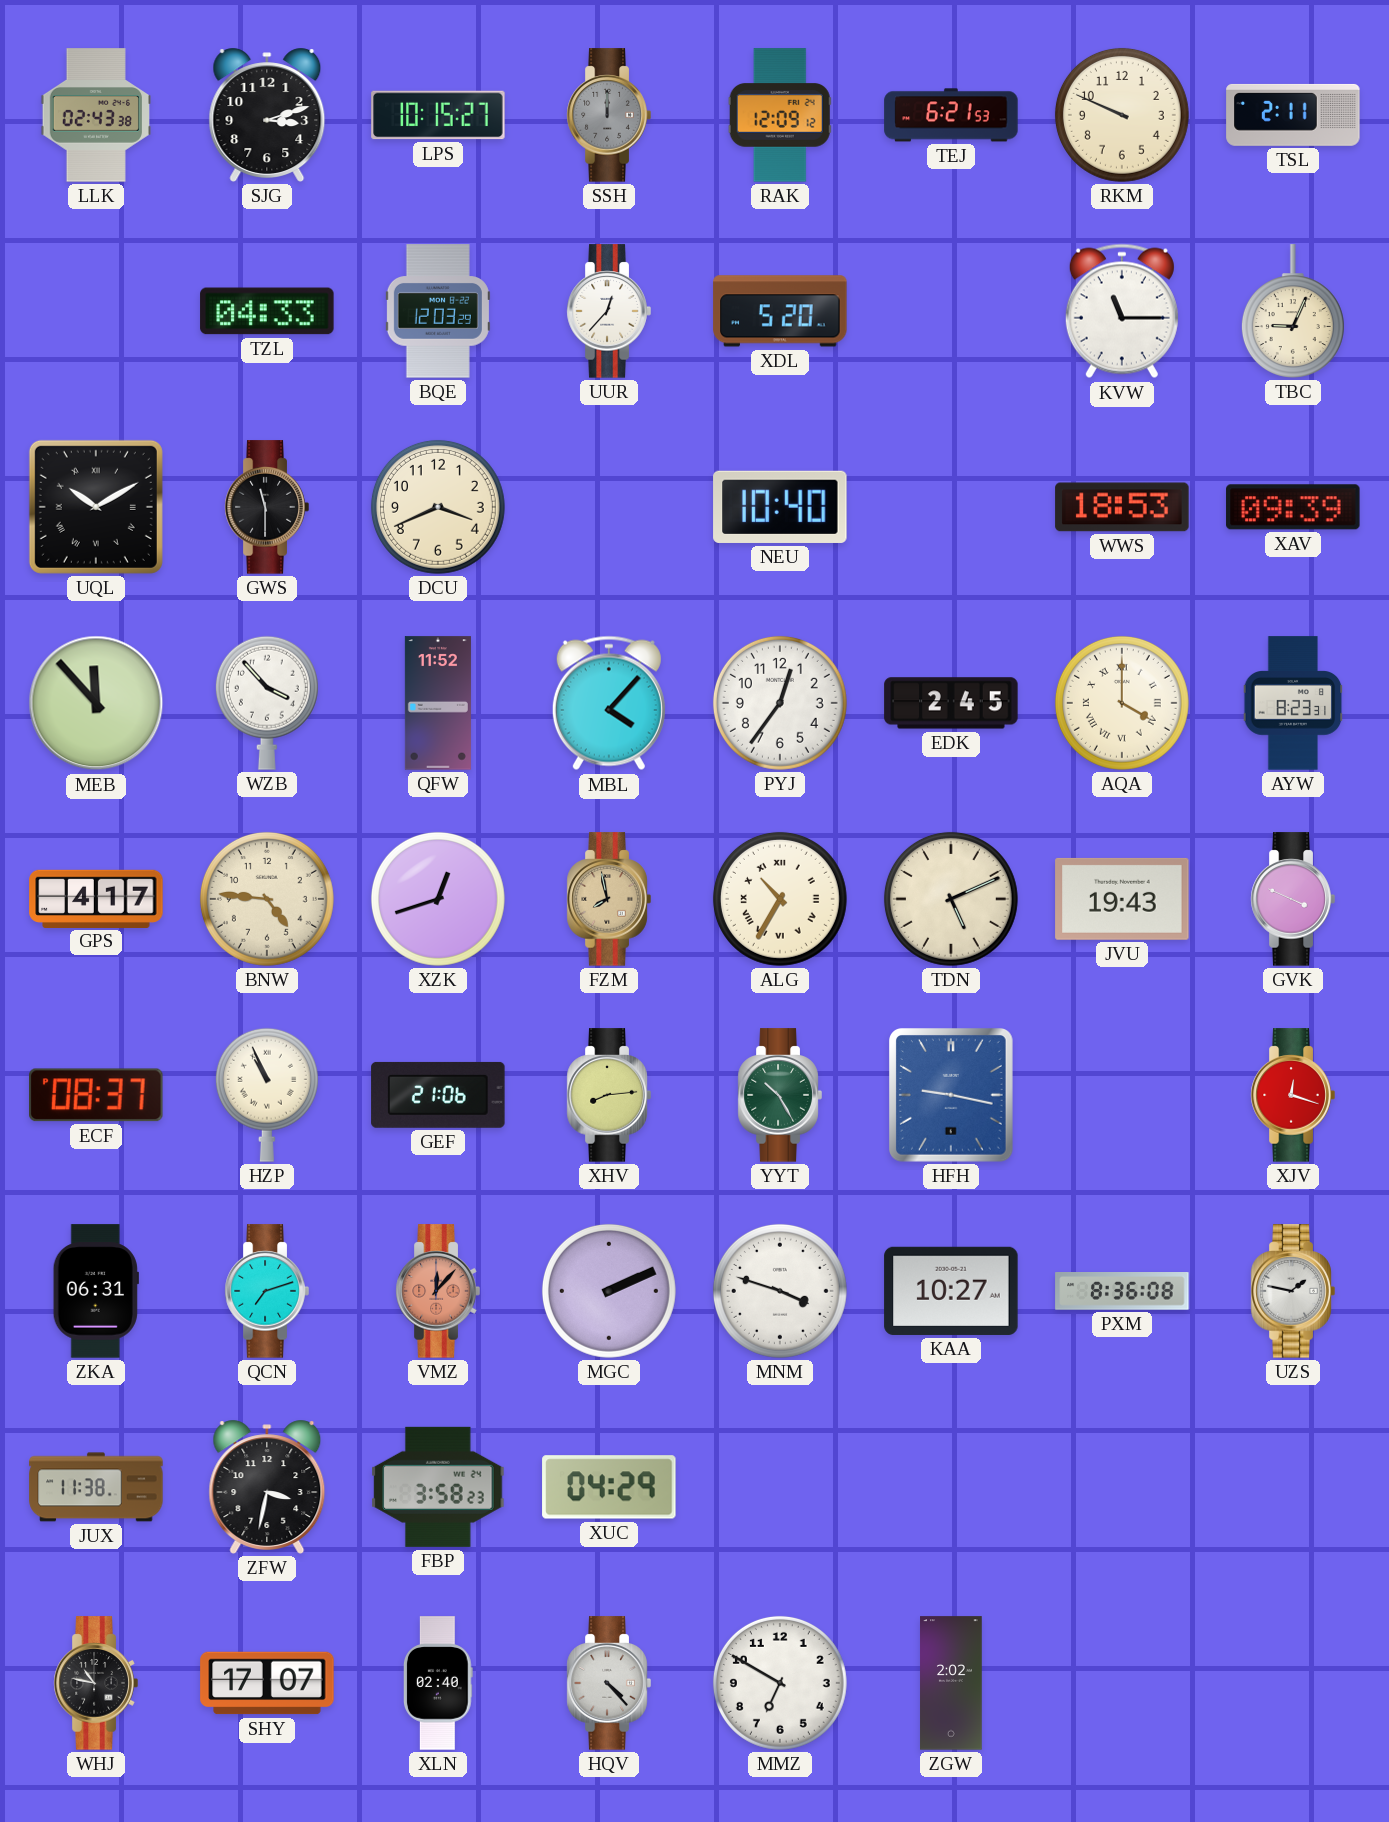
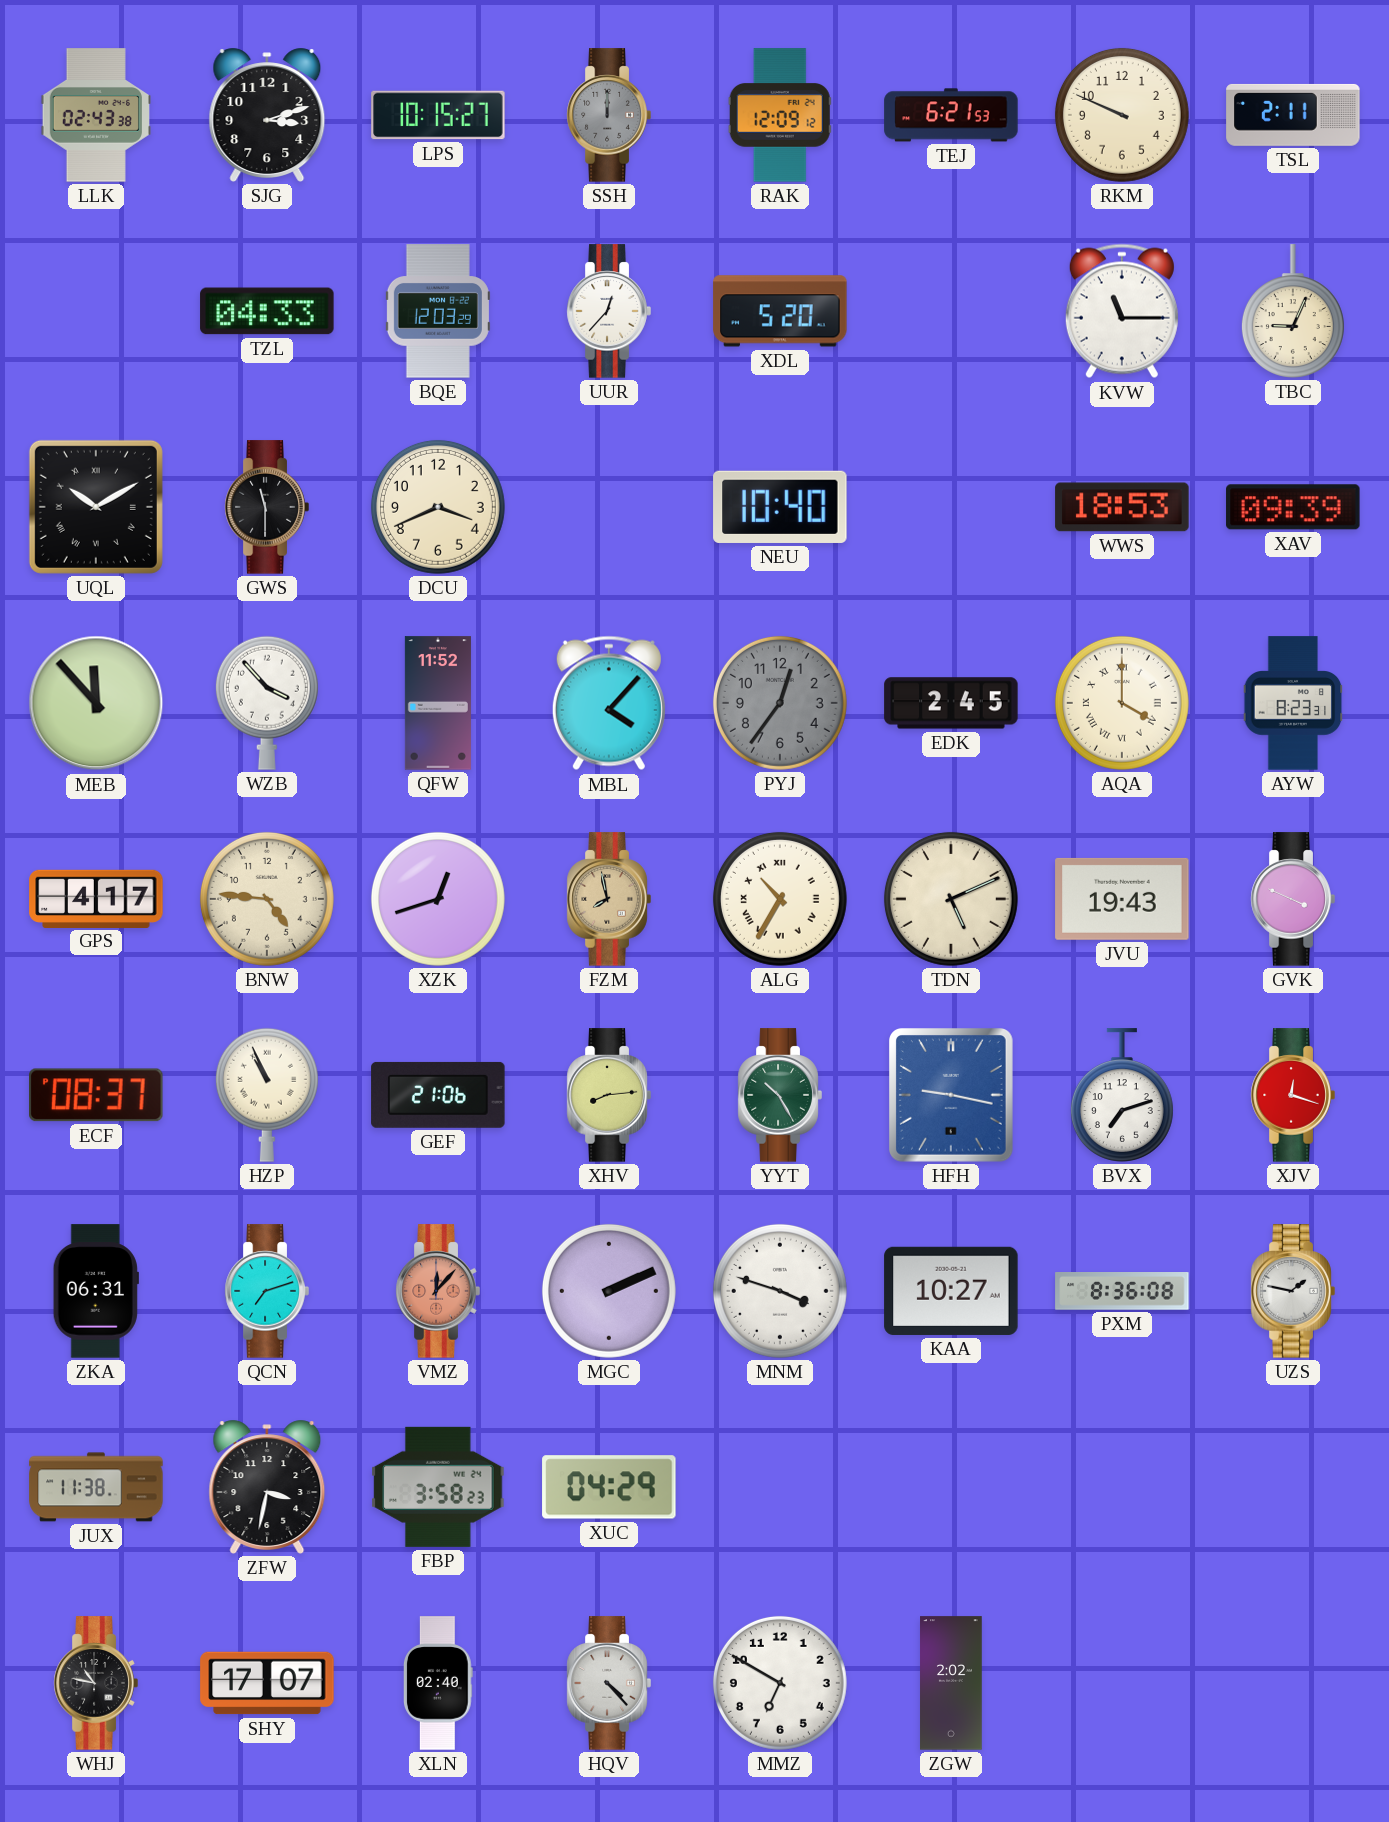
PYJ dial: white -> grey (780, 703)
BVX: none -> 7:12 (1122, 1095)
